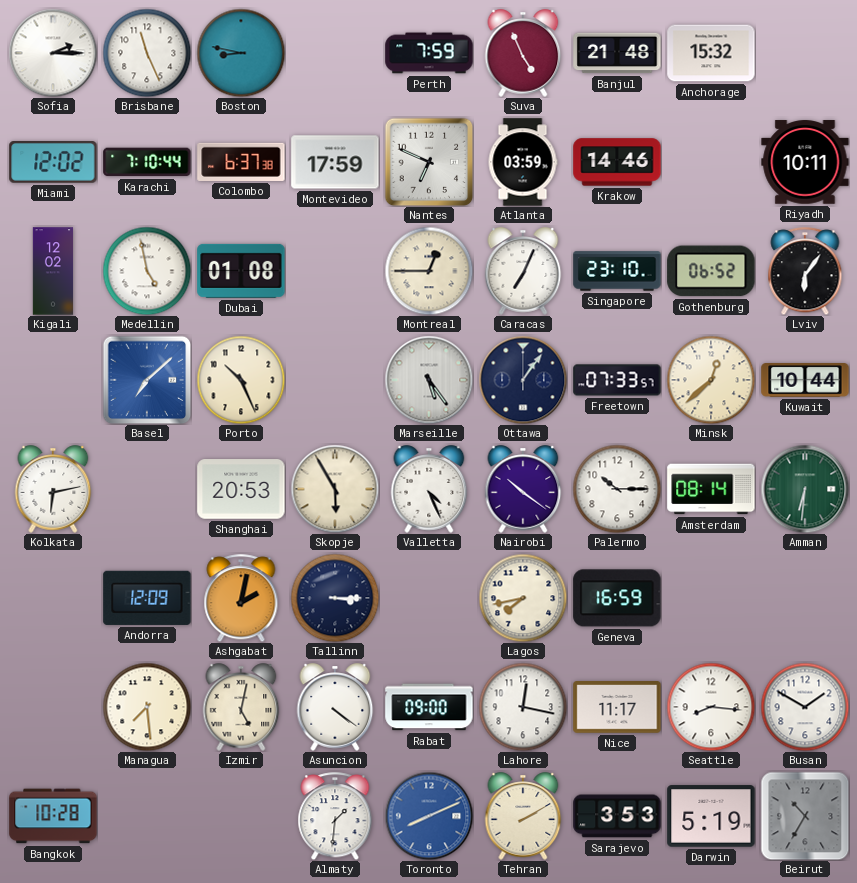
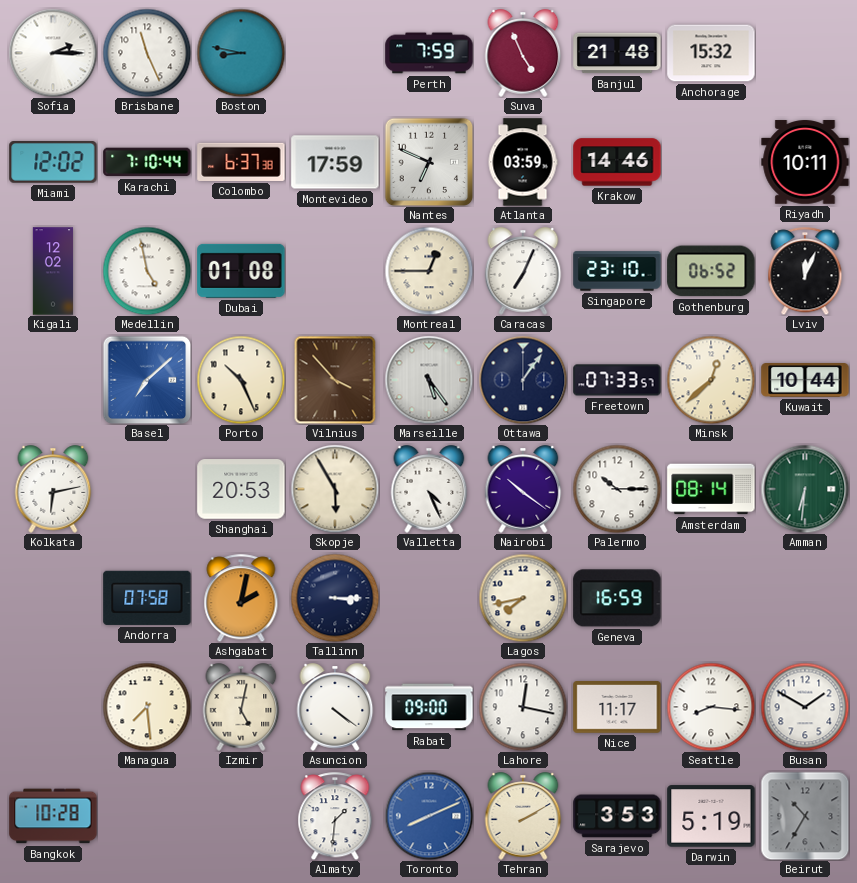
Lviv: 6:06 -> 12:04 (805, 271)
Vilnius: none -> 3:53 (335, 380)
Andorra: 12:09 -> 07:58 (147, 598)
